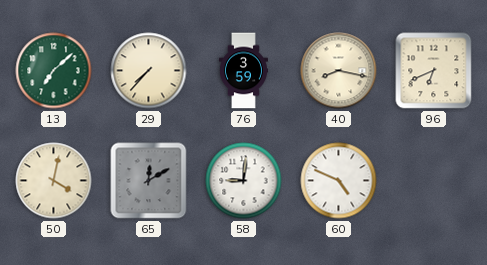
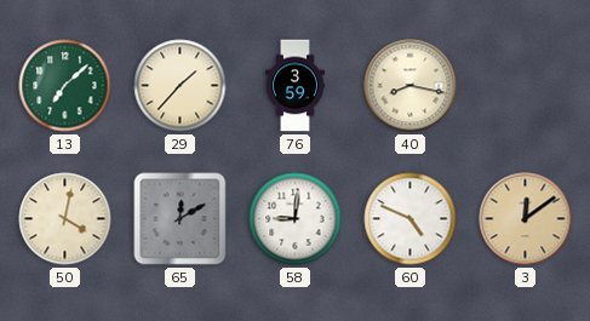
29: 7:37 -> 1:37 (181, 86)
96: 6:41 -> none (434, 71)
3: none -> 12:09 (526, 219)
